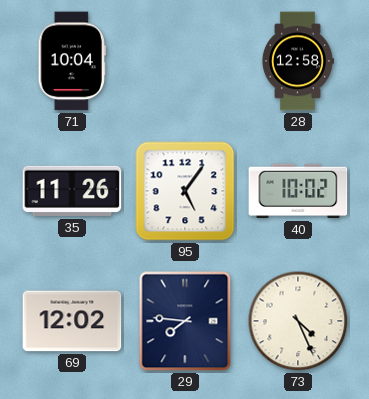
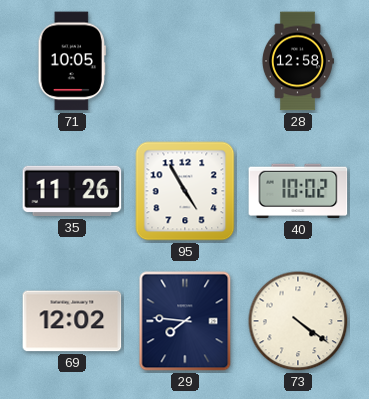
71: 10:04 -> 10:05 (72, 61)
95: 5:06 -> 4:55 (185, 191)
73: 4:26 -> 4:21 (298, 321)
